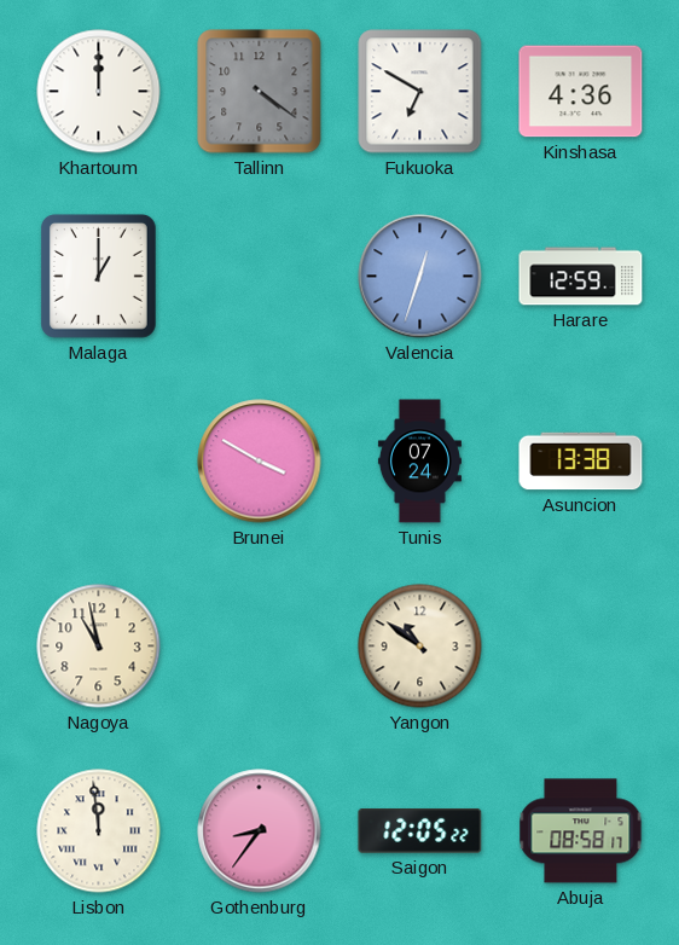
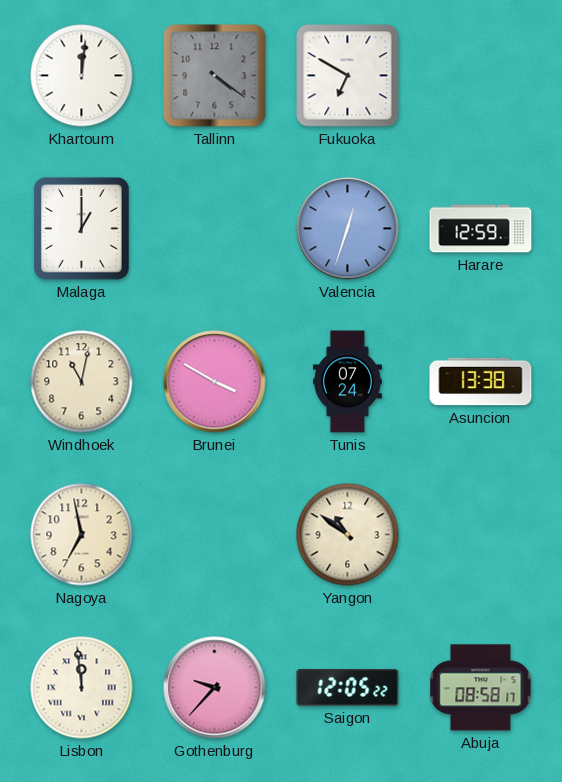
Khartoum: 12:00 -> 12:01 (82, 76)
Kinshasa: 4:36 -> none (581, 92)
Windhoek: none -> 11:02 (82, 382)
Nagoya: 10:58 -> 6:58 (82, 535)
Gothenburg: 8:36 -> 9:37 (215, 688)
